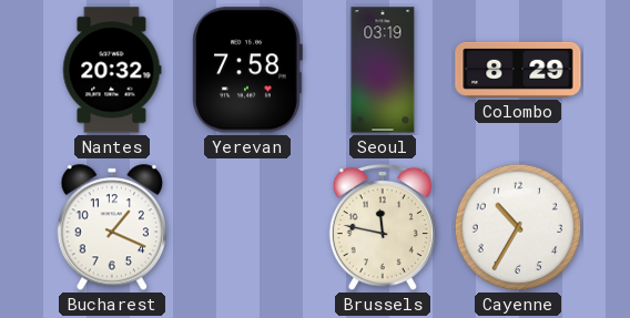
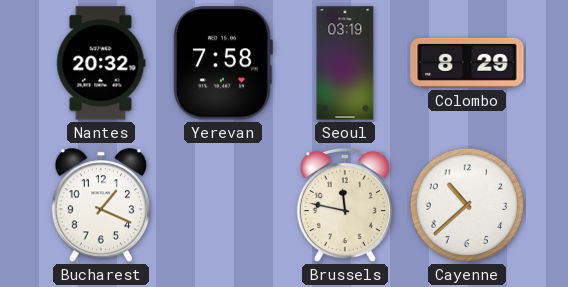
Cayenne: 10:35 -> 10:38 (467, 205)
